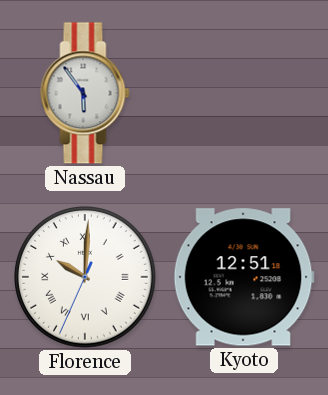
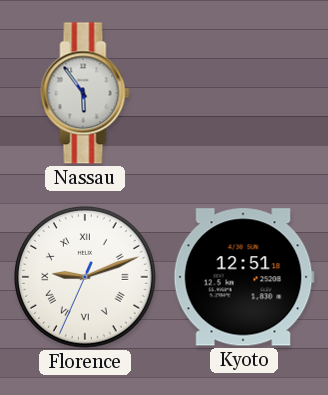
Florence: 10:00 -> 9:11 (86, 278)
